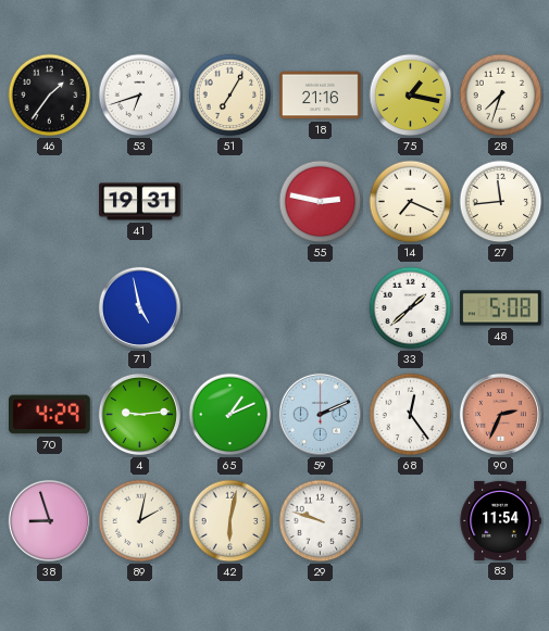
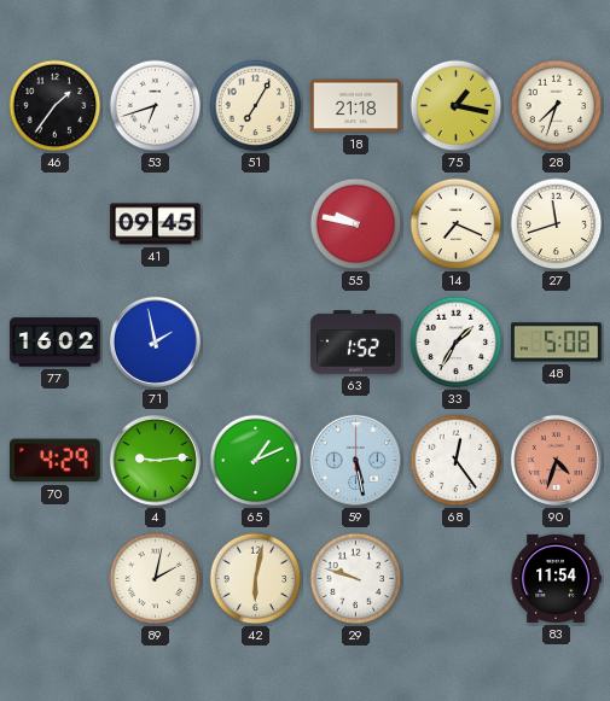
18: 21:16 -> 21:18 (356, 106)
41: 19:31 -> 09:45 (156, 224)
55: 2:47 -> 9:47 (356, 224)
27: 11:44 -> 11:42 (557, 224)
77: none -> 16:02 (56, 343)
71: 4:58 -> 1:58 (155, 341)
63: none -> 1:52 (356, 343)
33: 1:38 -> 1:35 (457, 343)
59: 2:11 -> 5:28 (355, 460)
90: 2:34 -> 4:33 (556, 460)
38: 8:57 -> none (49, 520)
